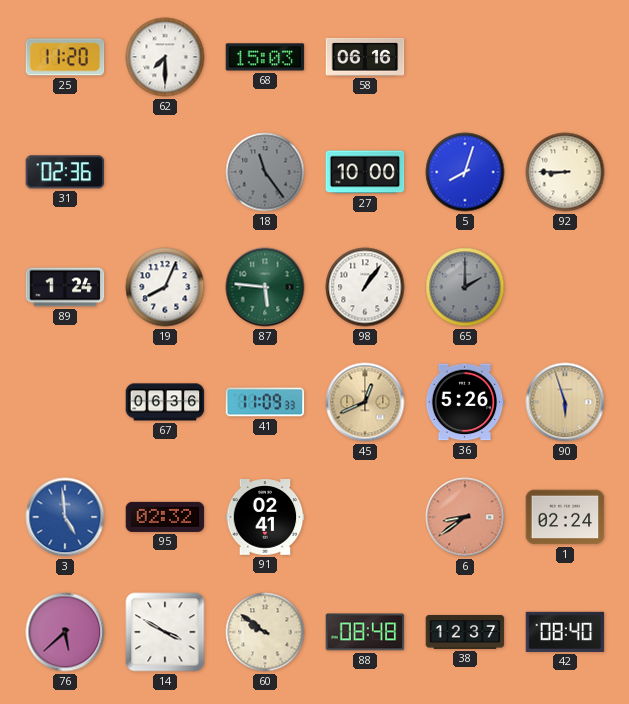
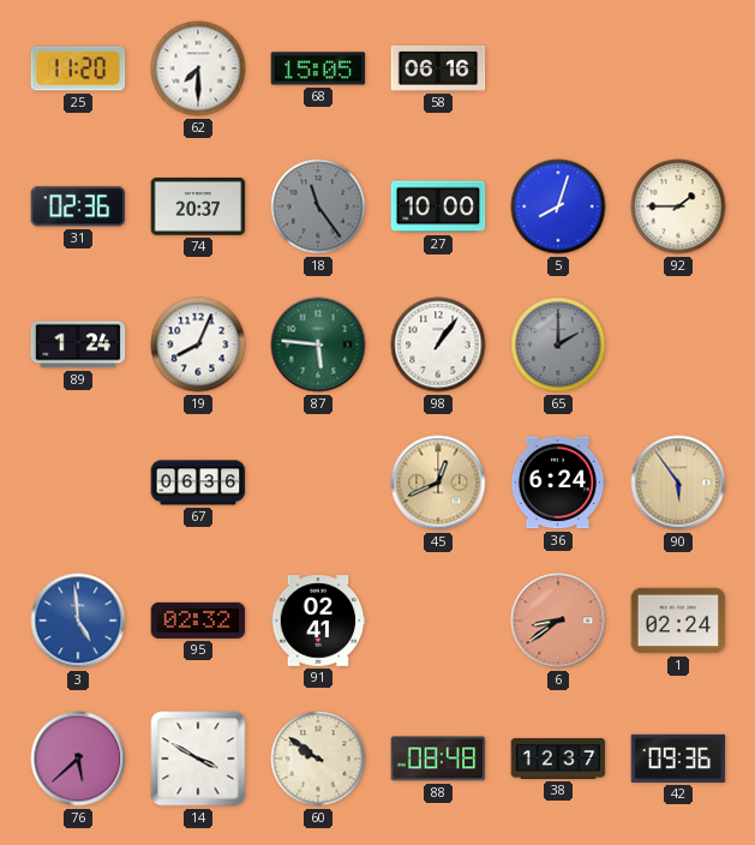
68: 15:03 -> 15:05 (318, 68)
74: none -> 20:37 (198, 206)
92: 8:45 -> 1:45 (678, 206)
41: 11:09 -> none (265, 402)
36: 5:26 -> 6:24 (558, 483)
90: 5:57 -> 5:54 (678, 483)
42: 08:40 -> 09:36 (678, 759)
